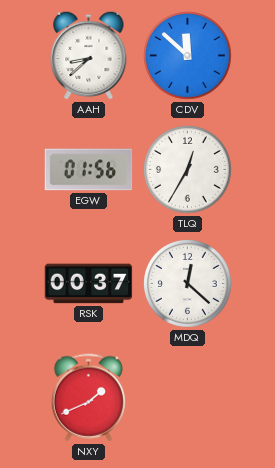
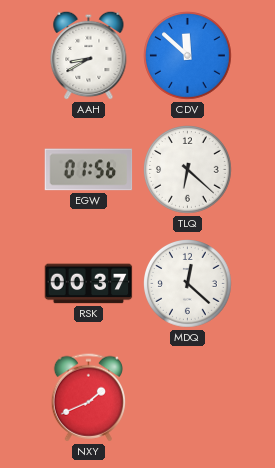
AAH: 8:38 -> 8:40 (89, 55)
TLQ: 12:35 -> 6:22 (188, 170)
